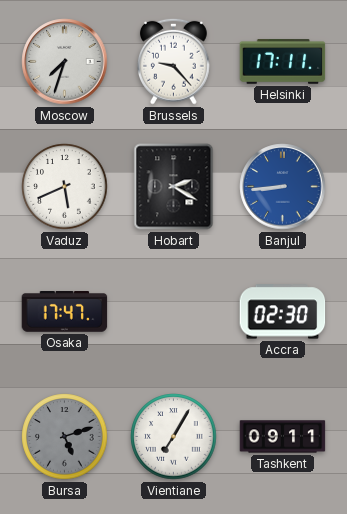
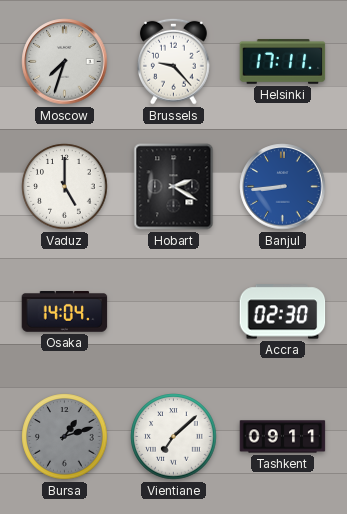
Vaduz: 5:41 -> 5:00 (65, 187)
Osaka: 17:47 -> 14:04 (65, 312)
Bursa: 5:12 -> 1:12 (65, 437)
Vientiane: 7:05 -> 7:08 (174, 437)
